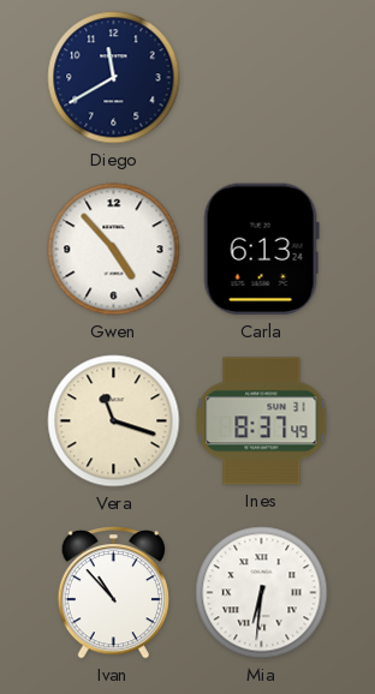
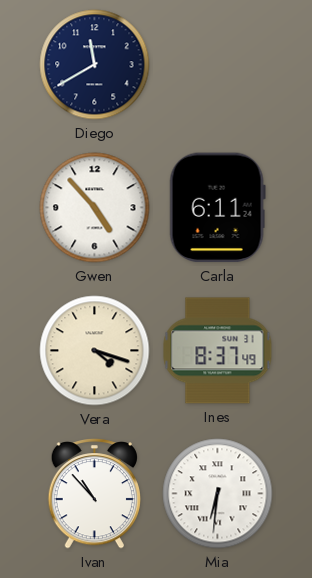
Carla: 6:13 -> 6:11 (217, 208)
Vera: 11:18 -> 4:18 (95, 351)
